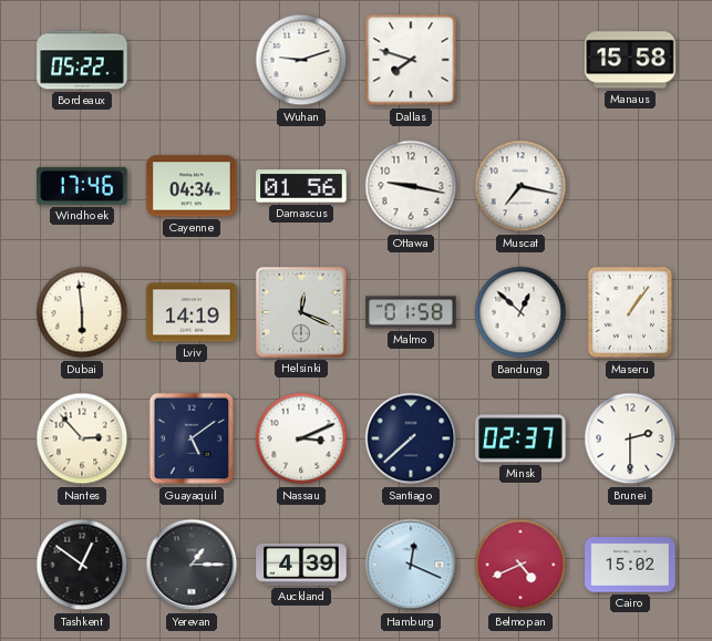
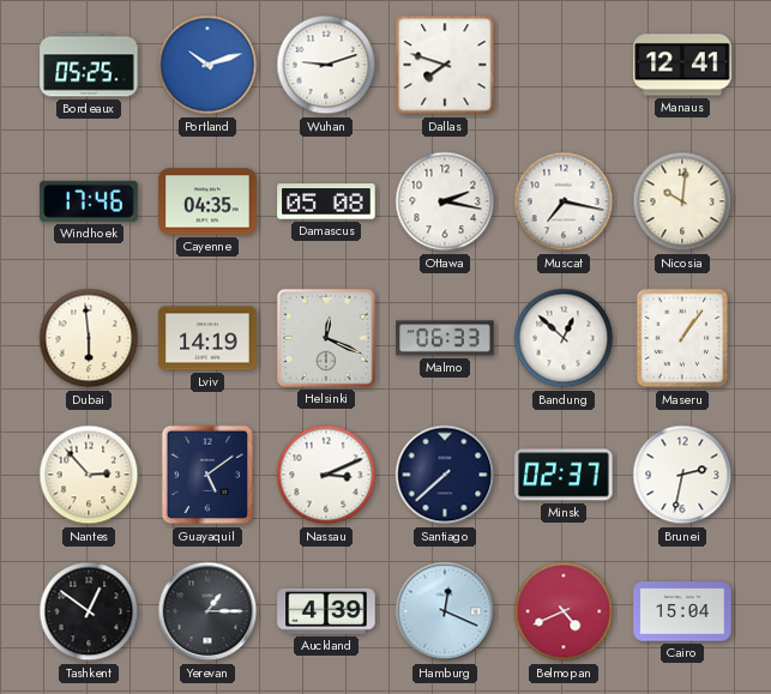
Bordeaux: 05:22 -> 05:25 (89, 65)
Portland: none -> 10:12 (207, 65)
Manaus: 15:58 -> 12:41 (682, 65)
Cayenne: 04:34 -> 04:35 (207, 201)
Damascus: 01:56 -> 05:08 (326, 201)
Ottawa: 9:17 -> 2:17 (445, 201)
Nicosia: none -> 10:01 (682, 201)
Malmo: 01:58 -> 06:33 (445, 338)
Brunei: 2:30 -> 2:32 (682, 475)
Cairo: 15:02 -> 15:04 (682, 611)
